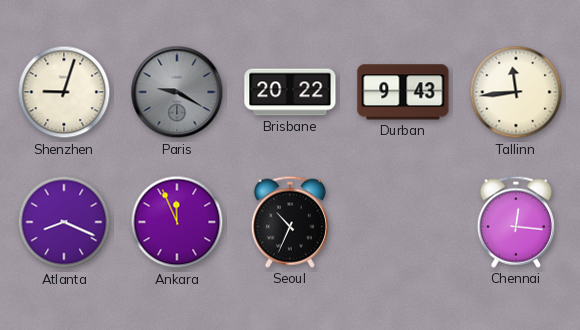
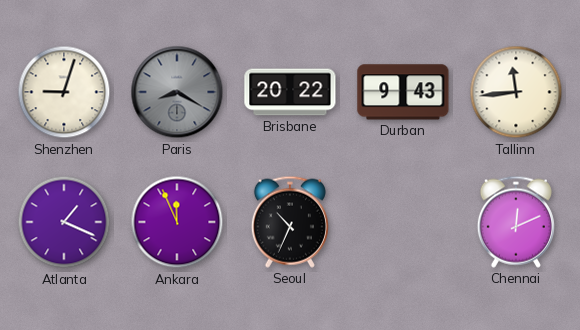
Paris: 9:20 -> 8:20 (177, 92)
Atlanta: 8:19 -> 1:19 (64, 222)
Chennai: 12:16 -> 12:11 (516, 222)
